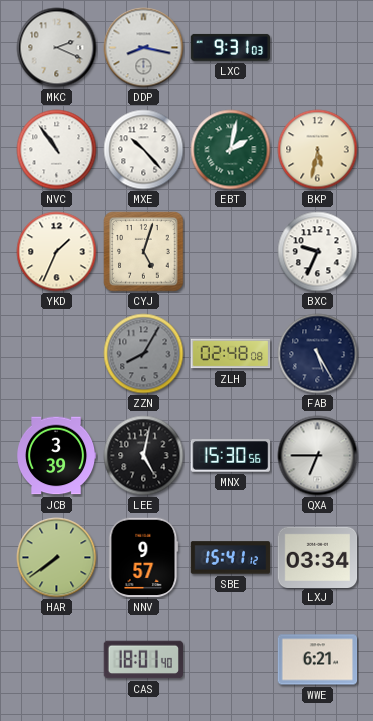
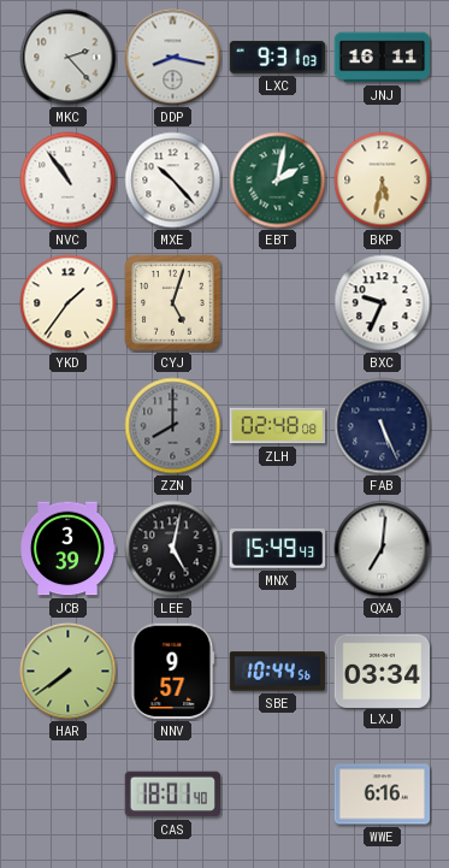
MKC: 2:19 -> 2:23 (69, 58)
JNJ: none -> 16:11 (383, 58)
YKD: 1:34 -> 1:36 (69, 303)
ZZN: 8:05 -> 8:00 (173, 426)
FAB: 5:25 -> 5:26 (383, 426)
MNX: 15:30 -> 15:49 (278, 549)
QXA: 6:45 -> 7:01 (383, 549)
SBE: 15:41 -> 10:44 (278, 672)
WWE: 6:21 -> 6:16 (383, 795)
